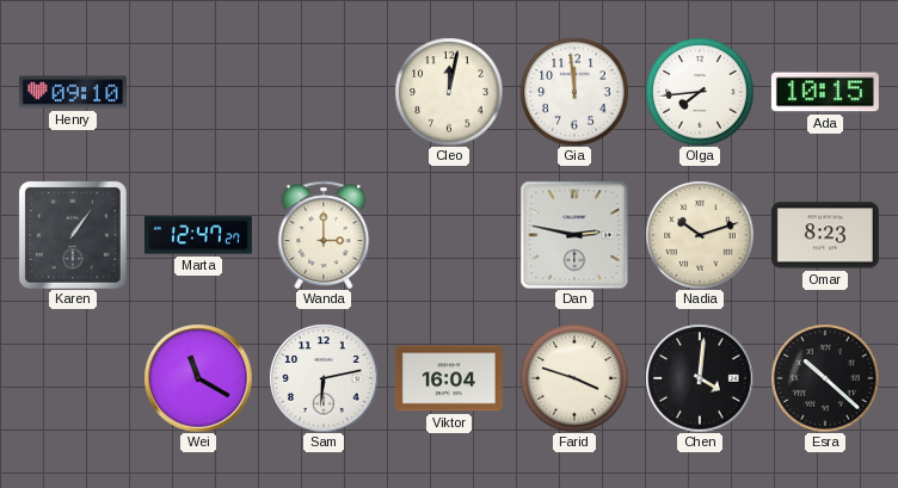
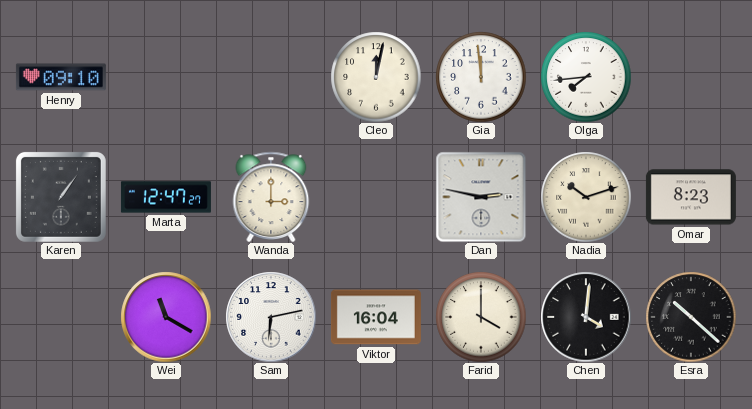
Ada: 10:15 -> none (825, 92)
Farid: 3:48 -> 4:00 (481, 317)
